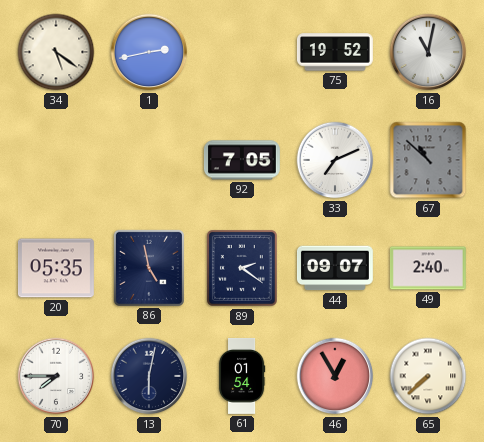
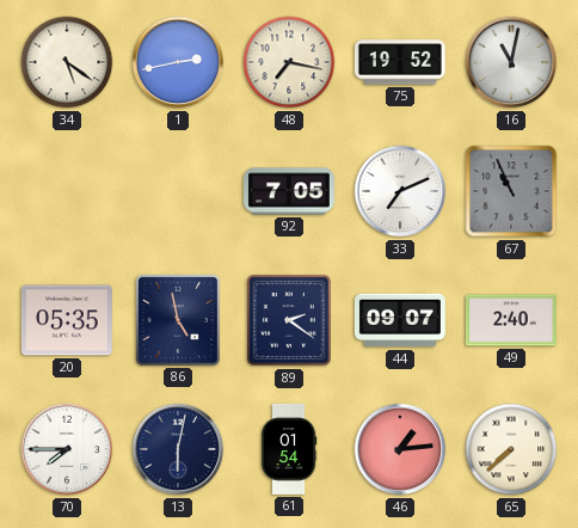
48: none -> 7:17 (289, 62)
67: 10:52 -> 10:56 (511, 191)
46: 12:55 -> 1:14 (400, 449)
